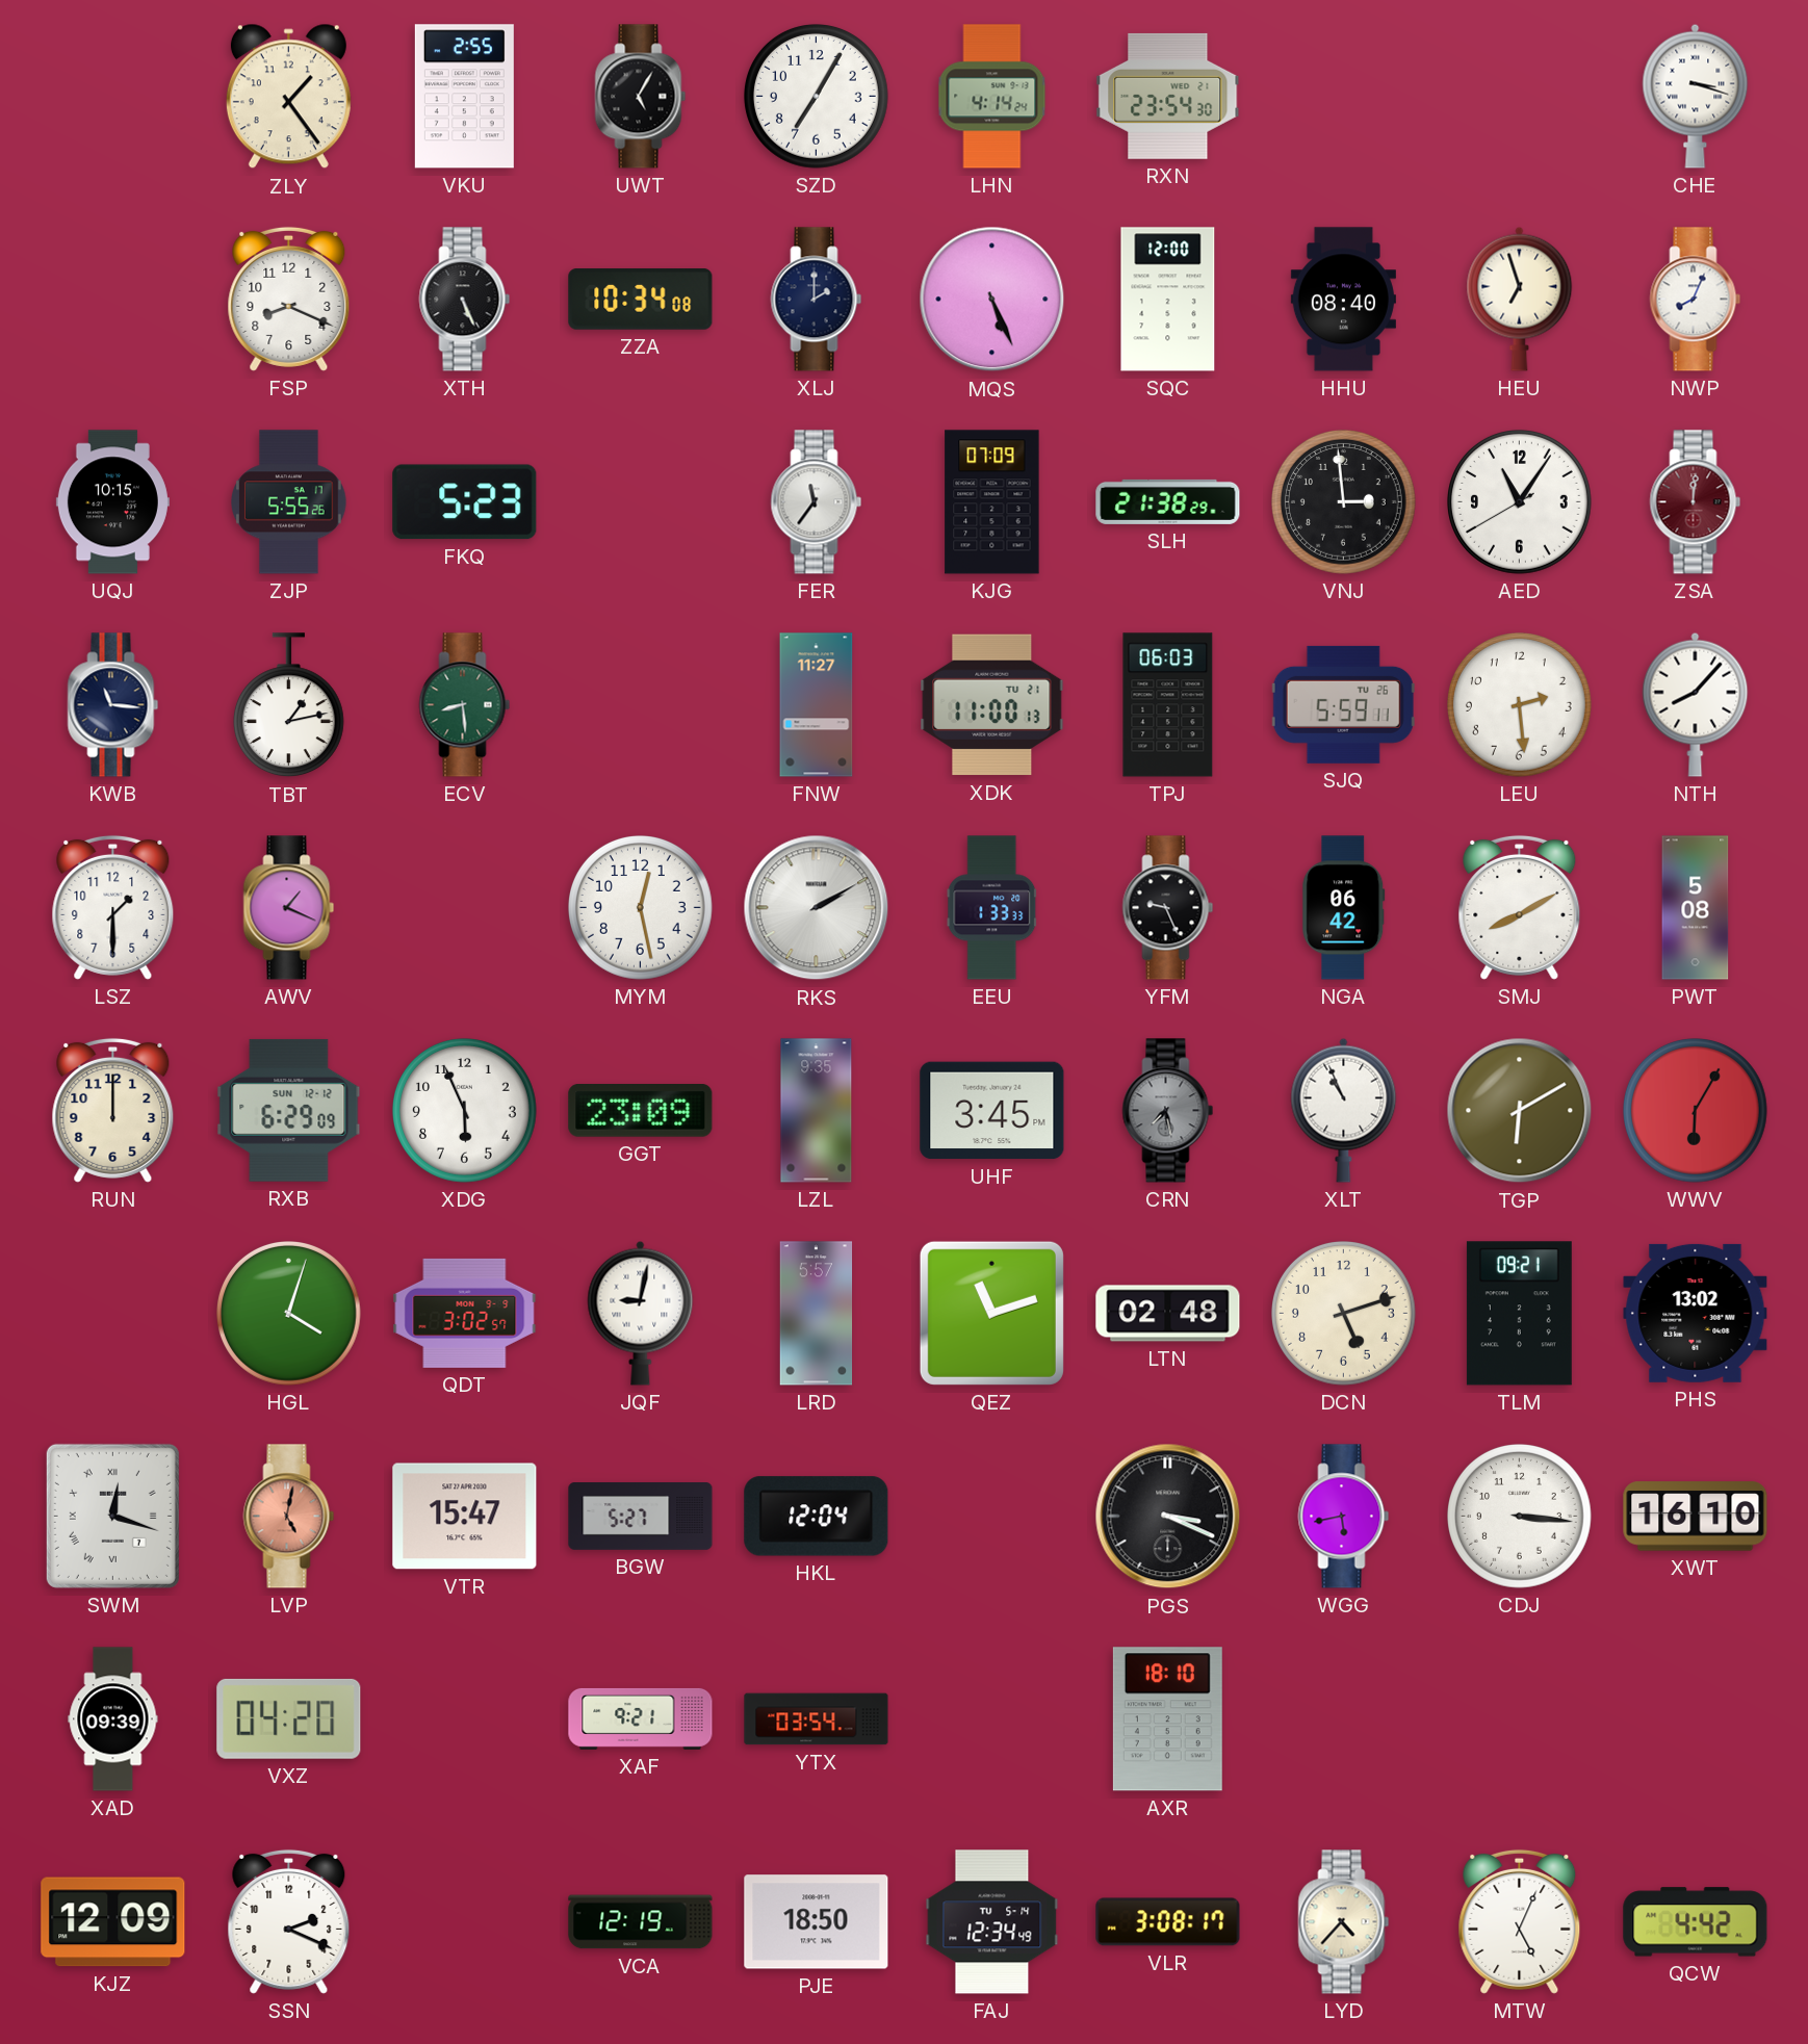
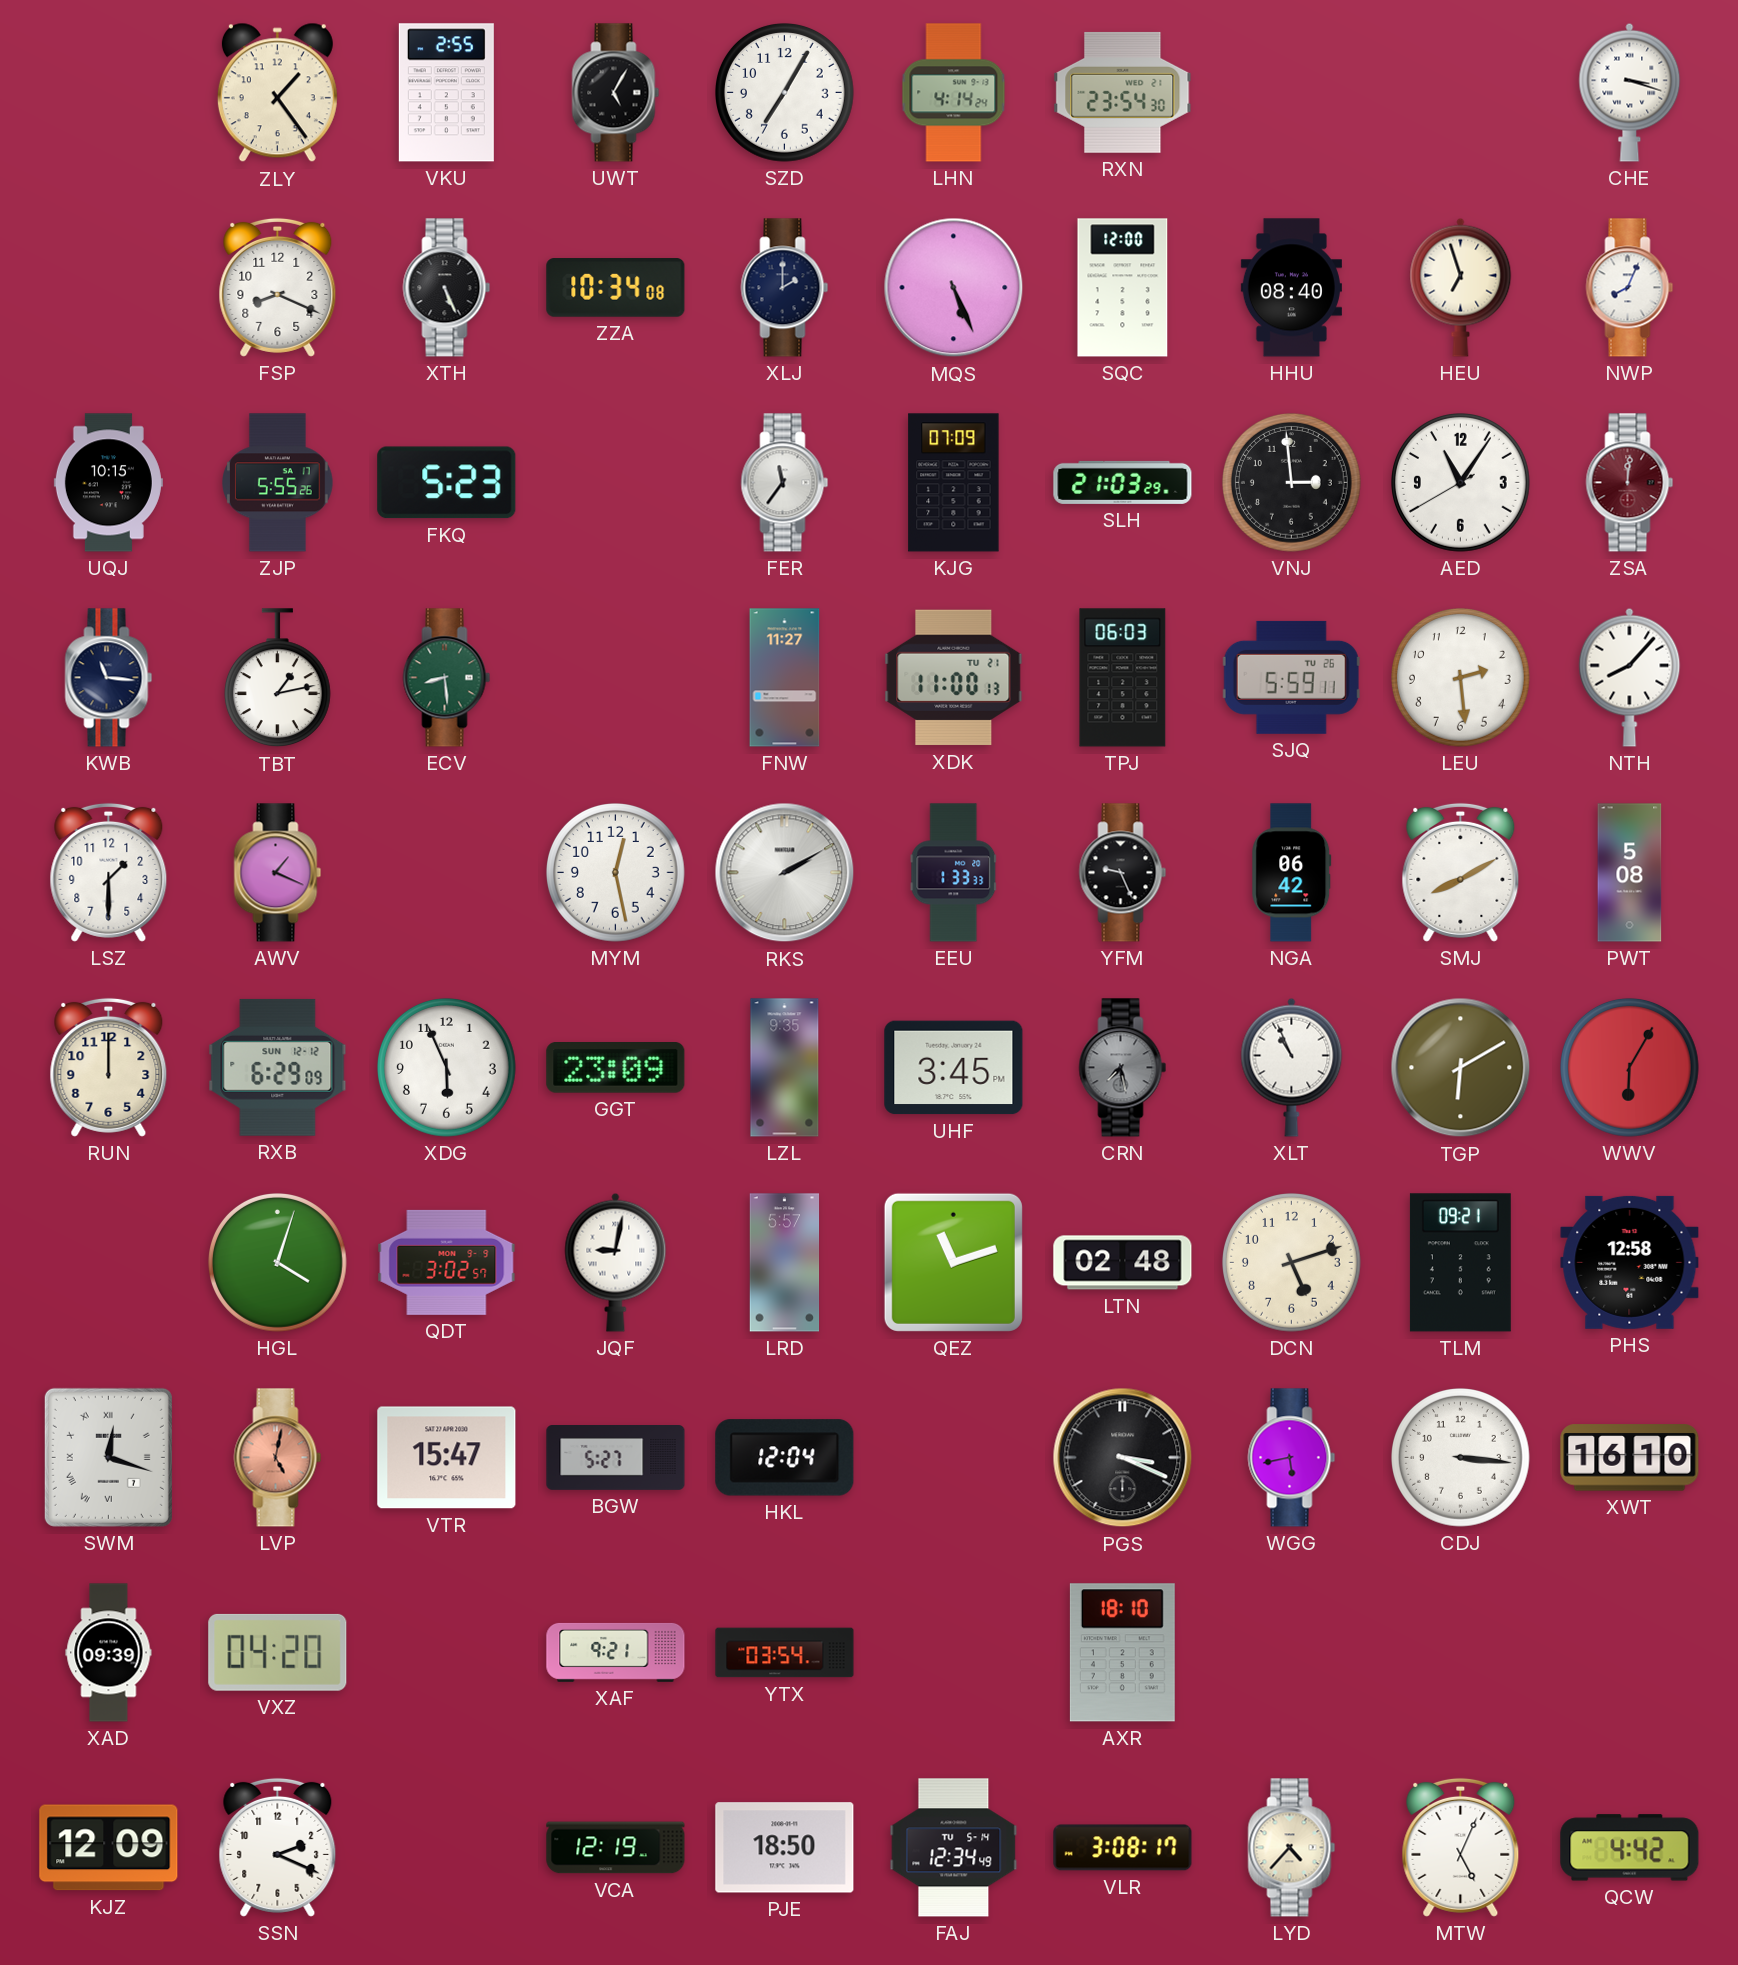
SLH: 21:38 -> 21:03 (1123, 482)
PHS: 13:02 -> 12:58 (1630, 1262)
